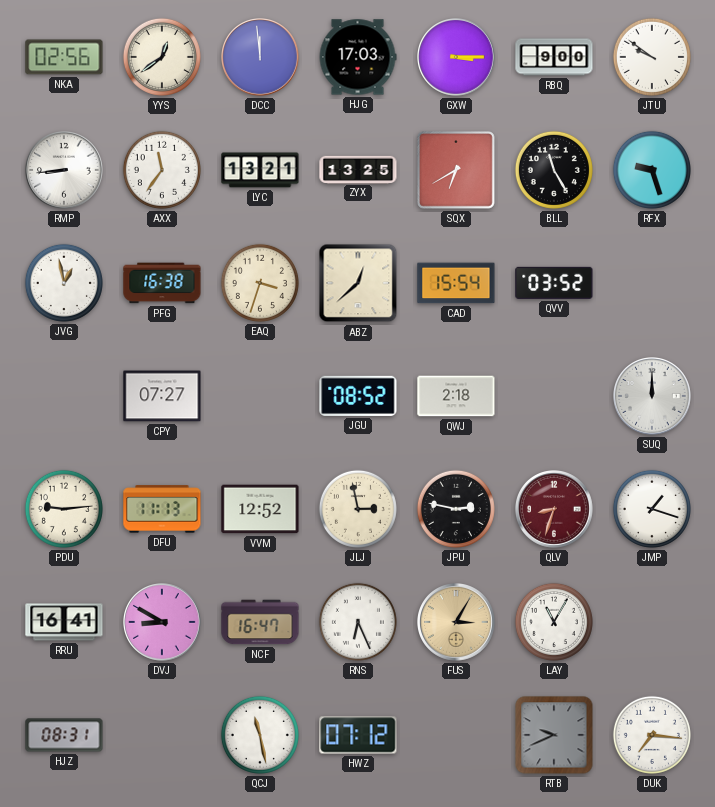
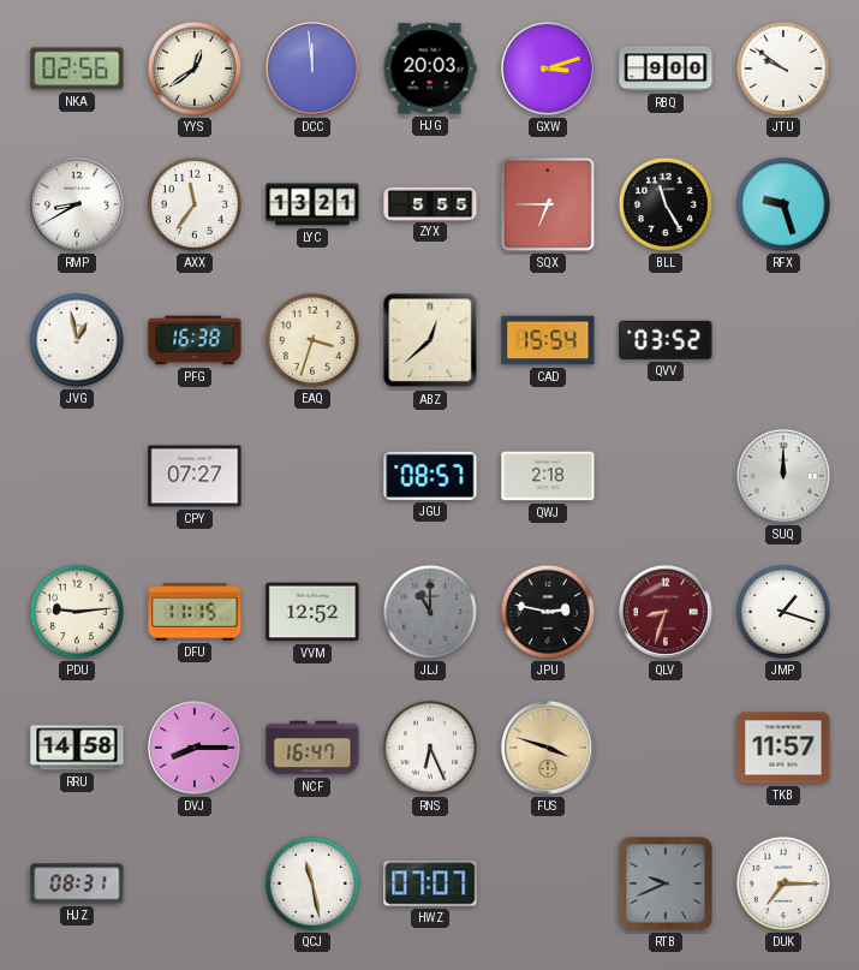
HJG: 17:03 -> 20:03 (430, 69)
GXW: 3:15 -> 3:12 (549, 70)
RMP: 8:44 -> 8:40 (78, 206)
ZYX: 13:25 -> 5:55 (430, 203)
SQX: 6:40 -> 6:45 (548, 204)
JGU: 08:52 -> 08:57 (430, 476)
DFU: 11:13 -> 11:15 (195, 612)
JLJ: 2:58 -> 11:00 (430, 612)
JLJ dial: cream -> grey (430, 612)
RRU: 16:41 -> 14:58 (77, 748)
DVJ: 8:50 -> 8:15 (196, 749)
FUS: 3:05 -> 3:48 (549, 749)
LAY: 11:05 -> none (554, 622)
TKB: none -> 11:57 (783, 748)
HWZ: 07:12 -> 07:07 (430, 883)
DUK: 7:16 -> 7:15 (783, 883)
